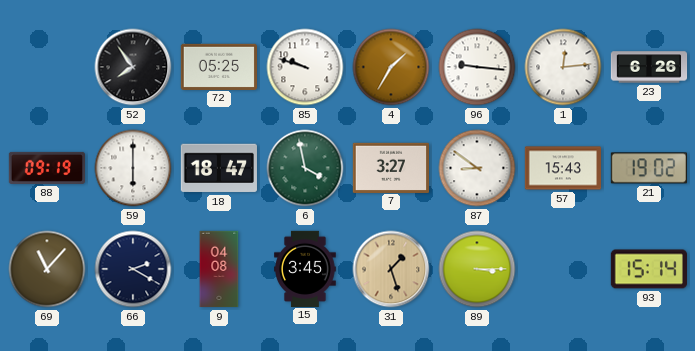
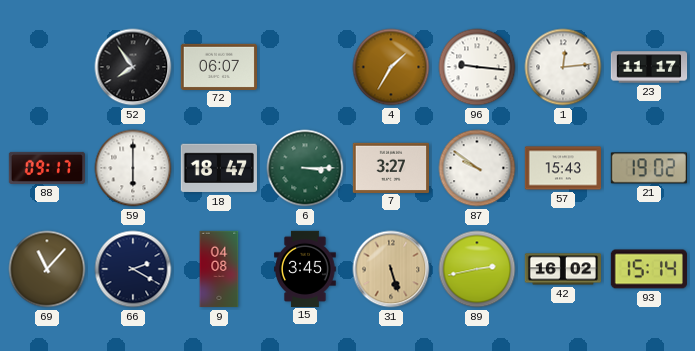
72: 05:25 -> 06:07 (218, 66)
85: 9:48 -> none (305, 67)
23: 6:26 -> 11:17 (649, 67)
88: 09:19 -> 09:17 (46, 168)
6: 3:58 -> 3:15 (305, 168)
87: 8:51 -> 9:51 (477, 168)
31: 1:27 -> 5:27 (391, 269)
89: 3:15 -> 2:43 (477, 269)
42: none -> 16:02 (562, 269)
